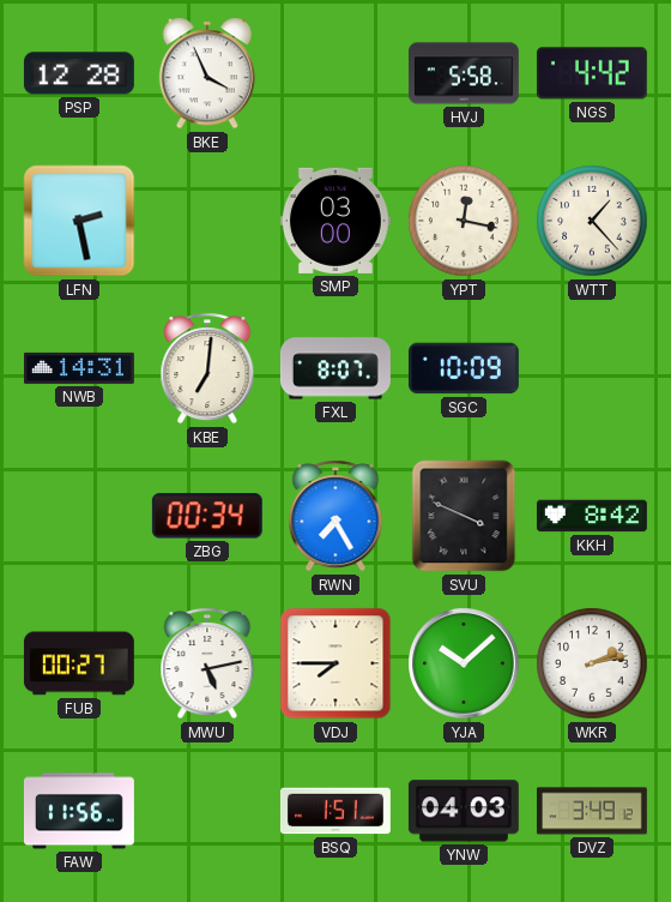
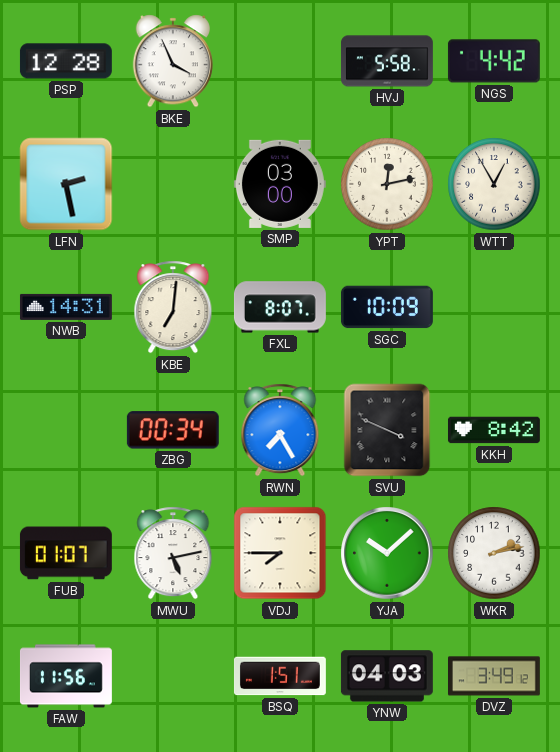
YPT: 12:17 -> 12:13 (387, 184)
WTT: 1:23 -> 12:55 (494, 184)
FUB: 00:27 -> 01:07 (66, 553)
